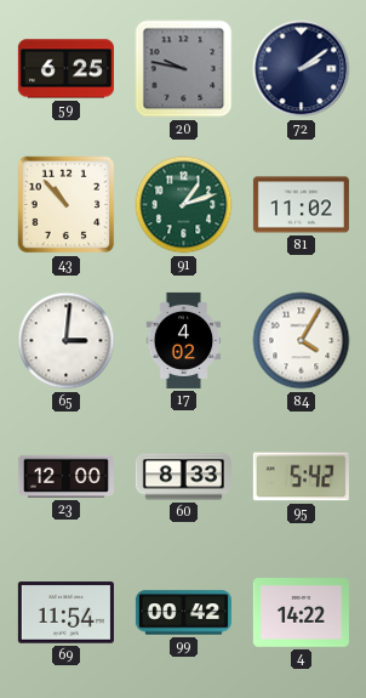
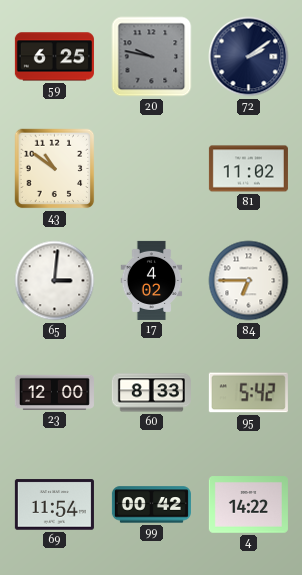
43: 10:53 -> 10:51 (55, 169)
91: 1:12 -> none (184, 205)
84: 4:05 -> 6:45 (249, 281)
